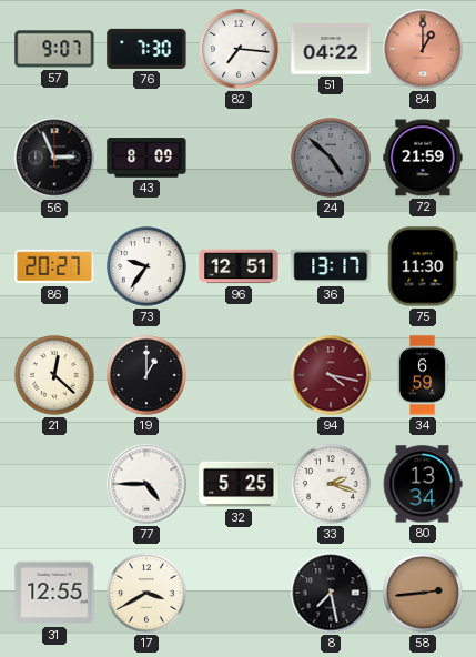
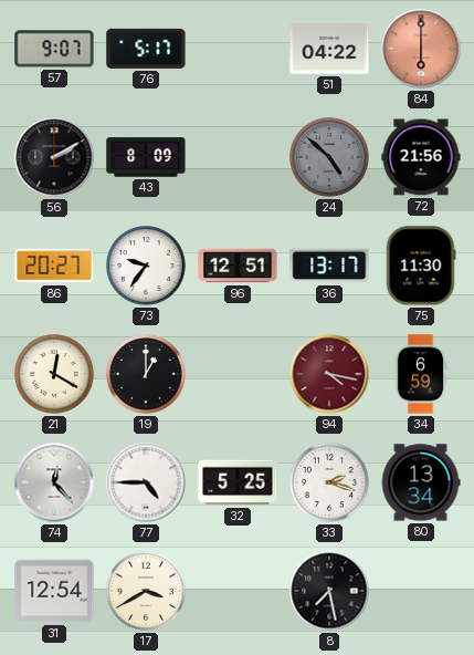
76: 7:30 -> 5:17 (146, 49)
82: 7:16 -> none (239, 49)
84: 1:00 -> 6:00 (421, 49)
56: 2:56 -> 2:10 (54, 157)
72: 21:59 -> 21:56 (421, 157)
21: 12:22 -> 12:20 (54, 374)
74: none -> 12:23 (54, 482)
31: 12:55 -> 12:54 (54, 591)
58: 2:44 -> none (423, 593)
